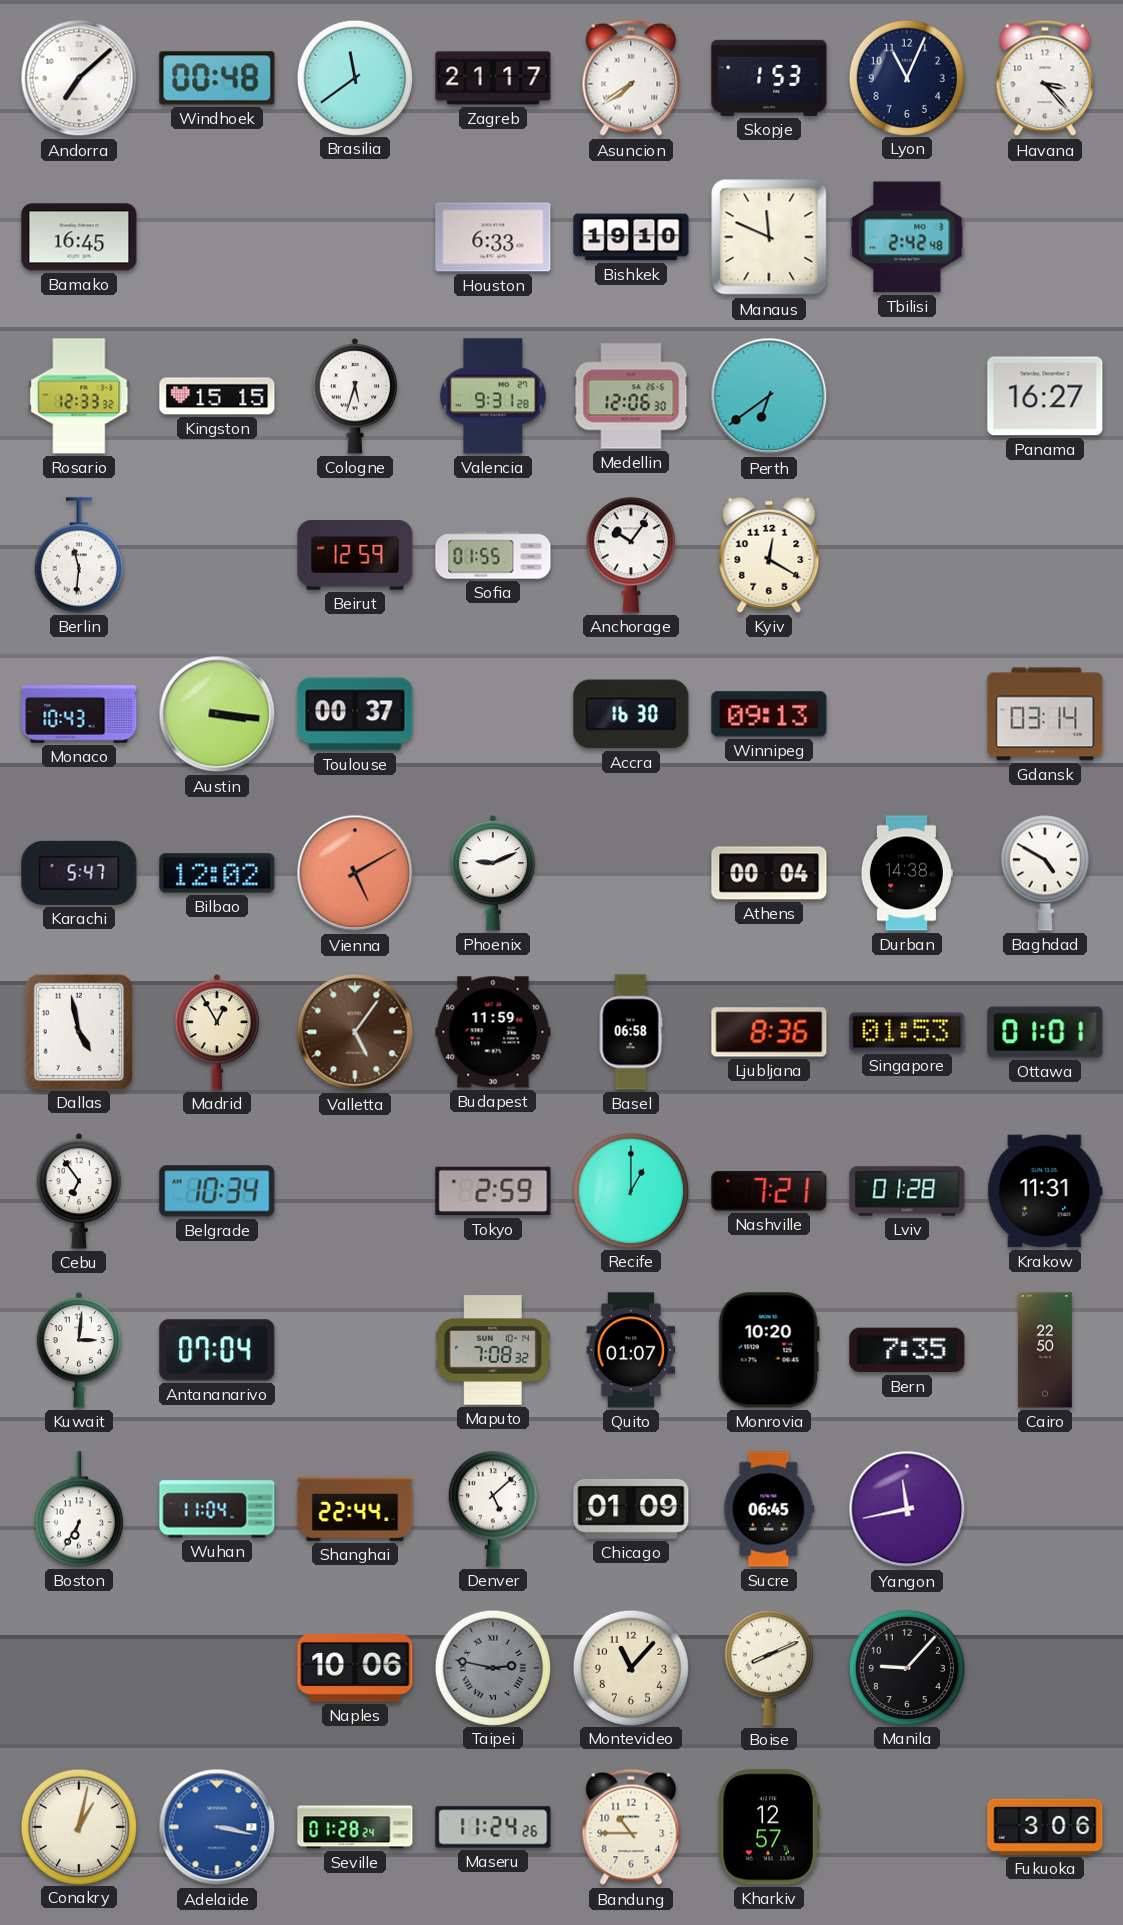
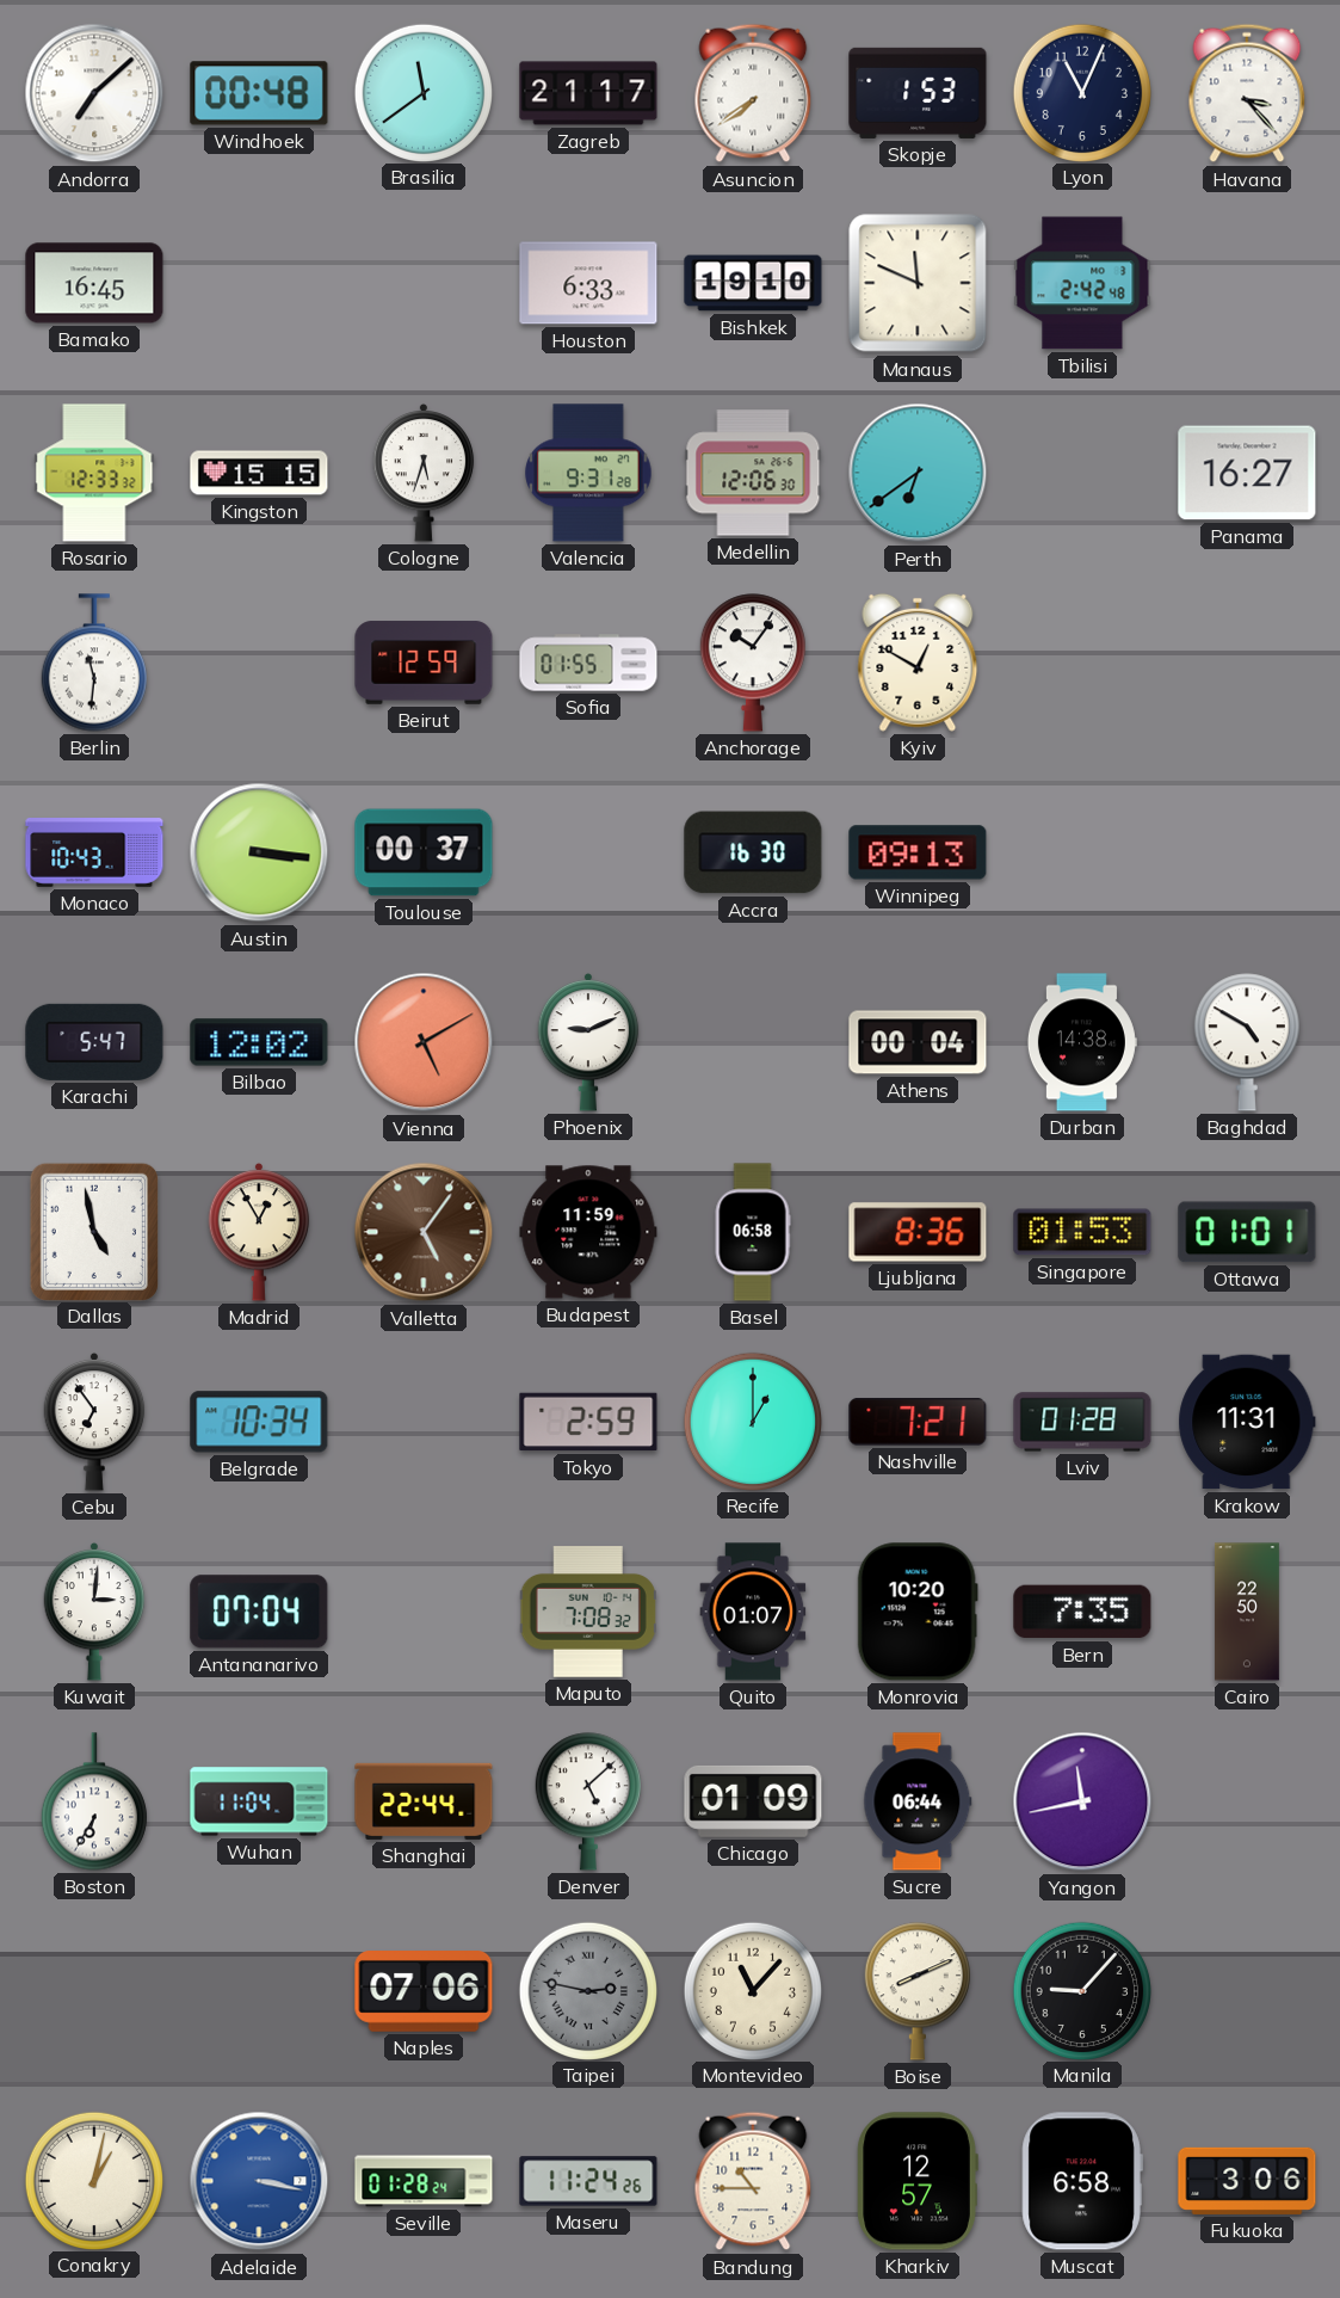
Kyiv: 12:20 -> 12:50 (918, 663)
Gdansk: 03:14 -> none (1045, 714)
Sucre: 06:45 -> 06:44 (918, 1801)
Naples: 10:06 -> 07:06 (424, 1992)
Muscat: none -> 6:58 (1082, 2181)
